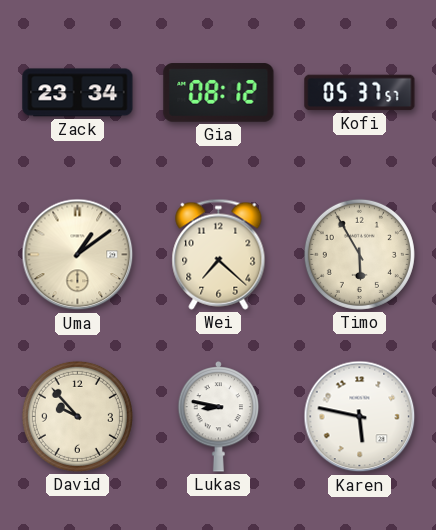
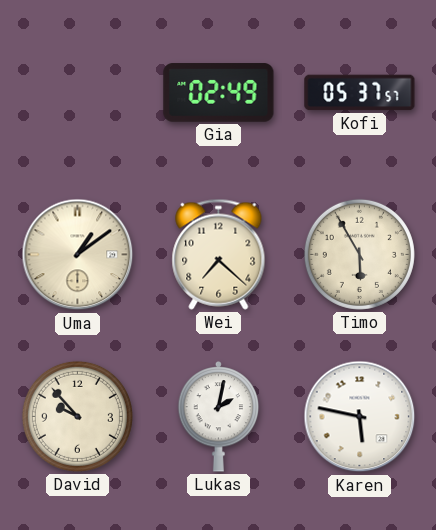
Zack: 23:34 -> none (78, 93)
Gia: 08:12 -> 02:49 (219, 93)
Lukas: 8:47 -> 2:02 (219, 417)
